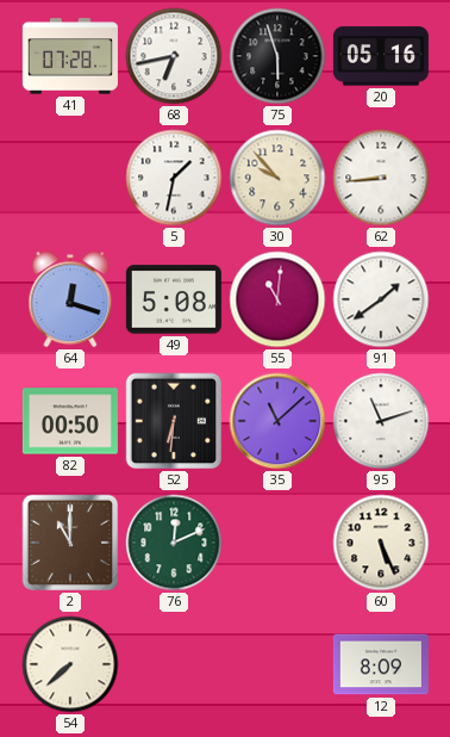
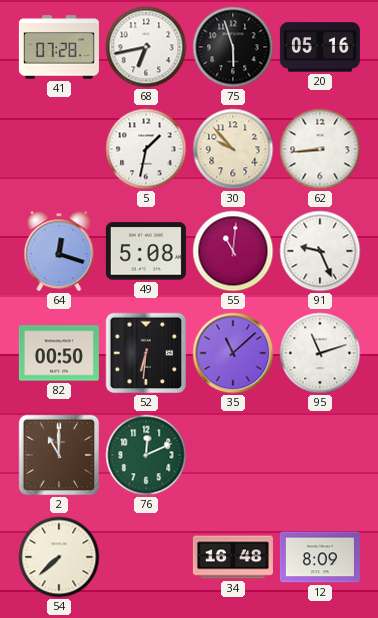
91: 1:39 -> 9:26 (320, 251)
60: 5:26 -> none (381, 543)
34: none -> 16:48 (233, 557)
